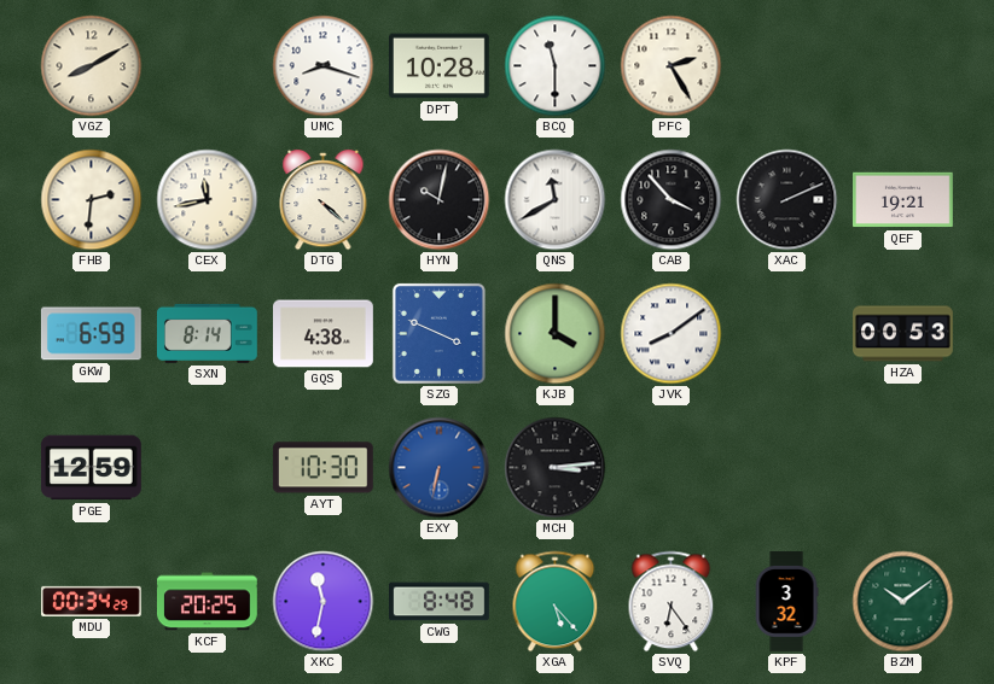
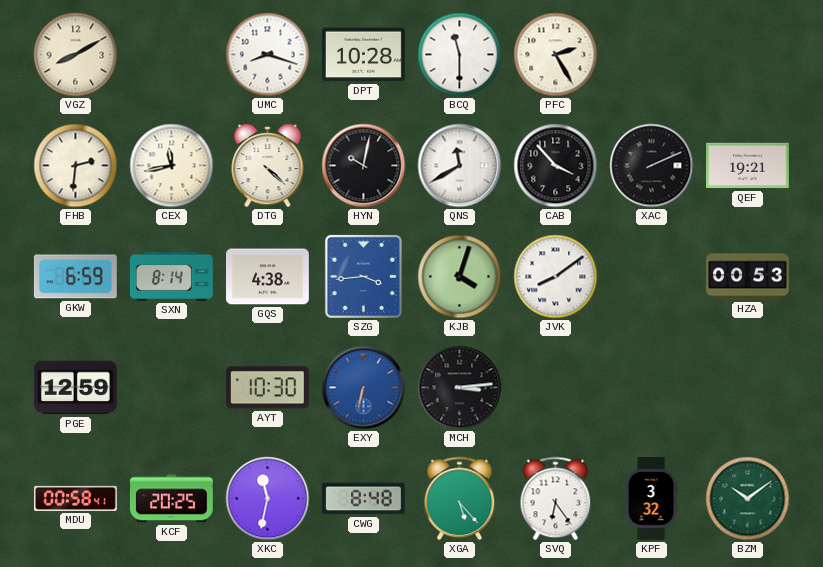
SZG: 3:49 -> 3:44 (363, 276)
KJB: 4:00 -> 4:03 (460, 277)
MDU: 00:34 -> 00:58 (76, 498)
